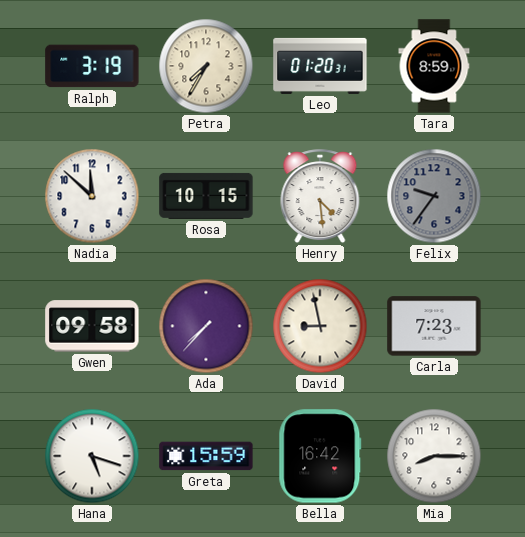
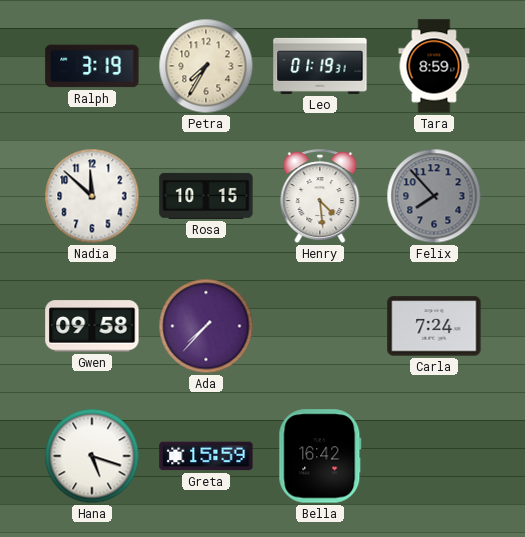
Leo: 01:20 -> 01:19 (320, 66)
Felix: 9:36 -> 7:53 (434, 196)
David: 8:58 -> none (320, 326)
Carla: 7:23 -> 7:24 (434, 326)
Mia: 8:15 -> none (434, 456)
